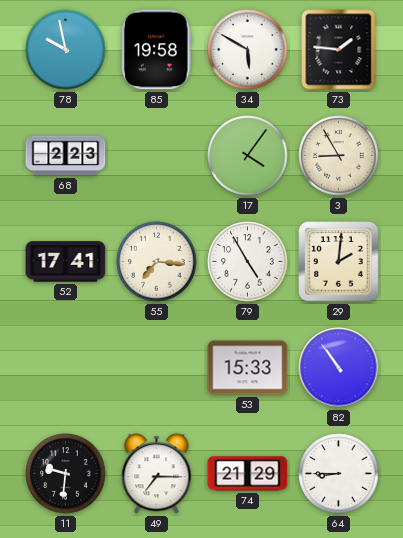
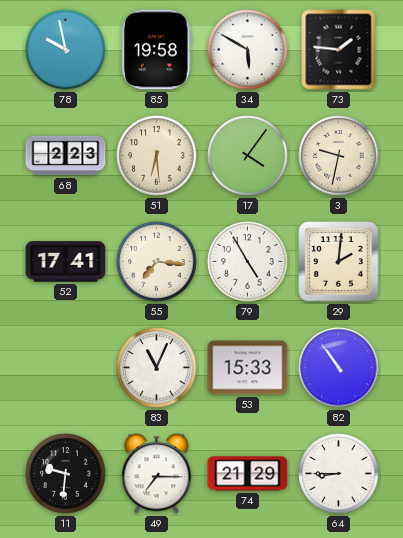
51: none -> 6:29 (157, 156)
3: 8:55 -> 9:32 (339, 156)
83: none -> 11:04 (157, 368)
